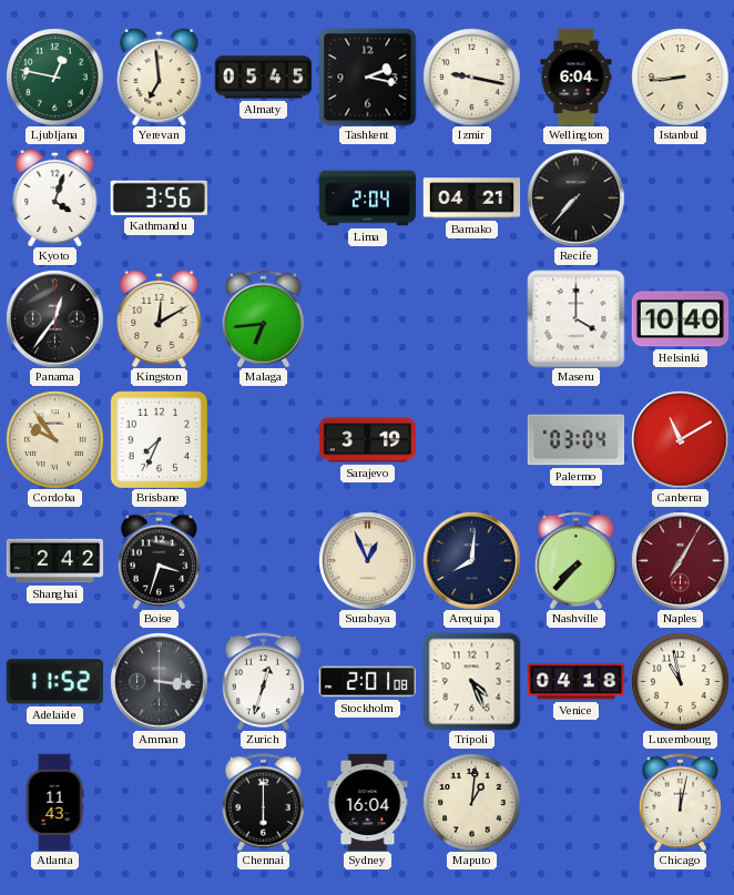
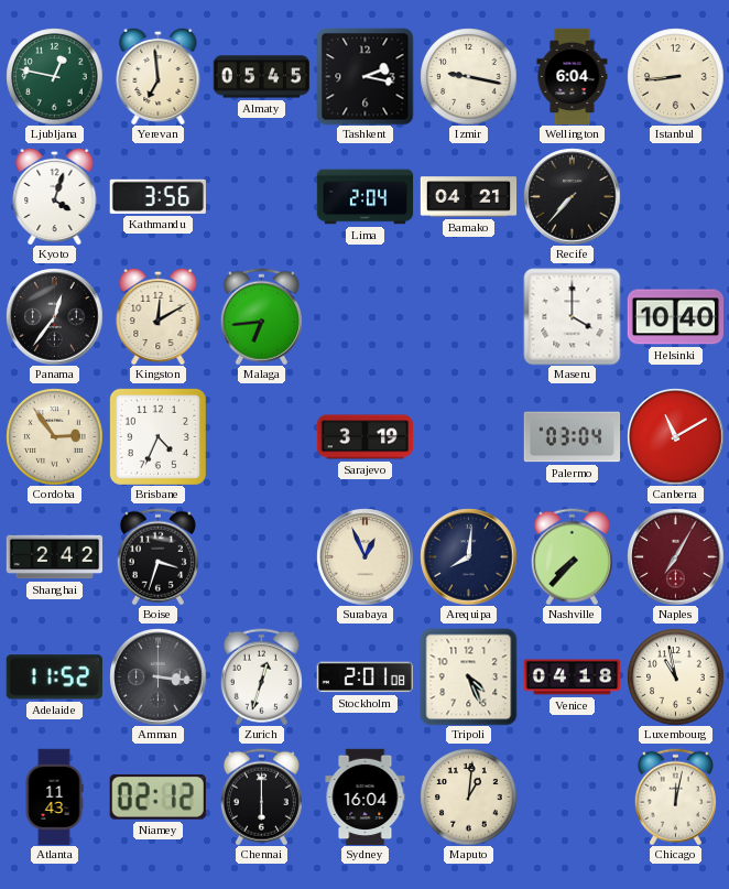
Cordoba: 9:54 -> 2:54 (54, 436)
Brisbane: 7:34 -> 4:34 (157, 436)
Niamey: none -> 02:12 (157, 796)
